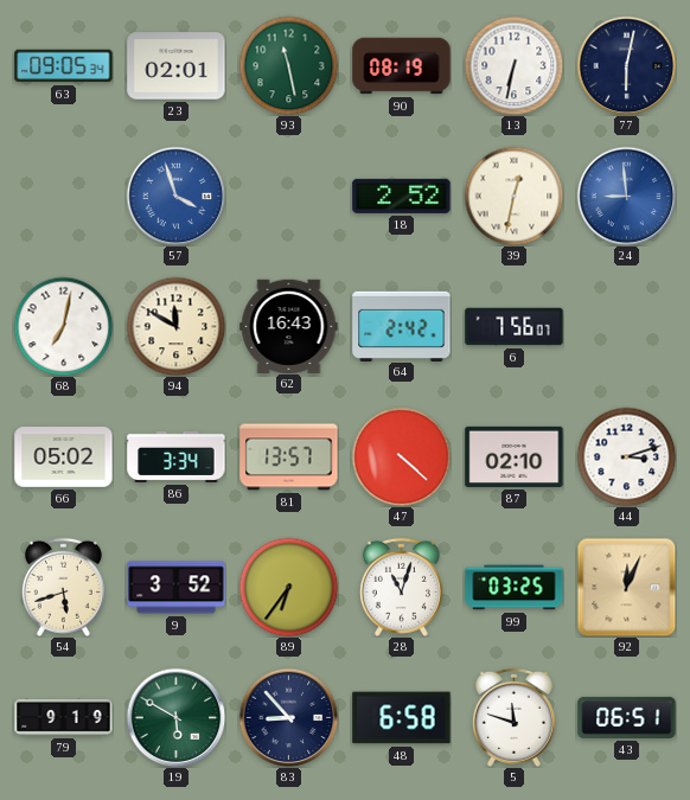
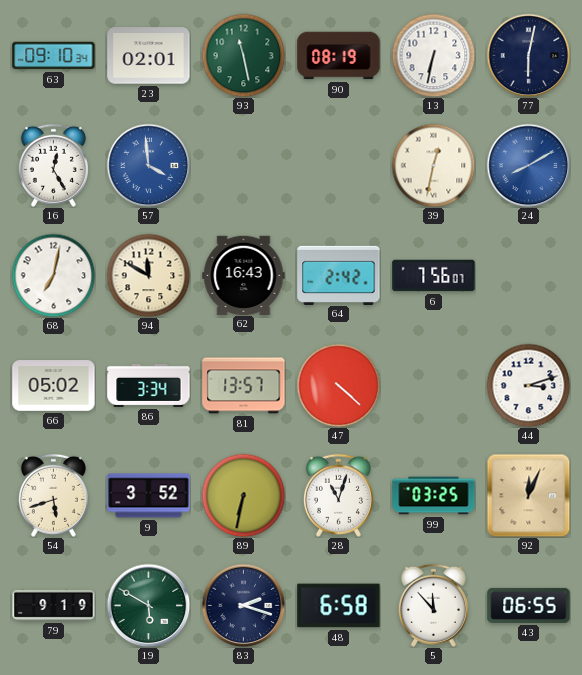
63: 09:05 -> 09:10 (54, 56)
16: none -> 12:25 (53, 165)
57: 3:57 -> 3:59 (148, 165)
18: 2:52 -> none (402, 196)
24: 8:59 -> 8:10 (528, 165)
87: 02:10 -> none (515, 456)
89: 6:36 -> 6:32 (243, 495)
83: 8:53 -> 2:18 (243, 605)
5: 11:48 -> 11:53 (433, 605)
43: 06:51 -> 06:55 (529, 605)
